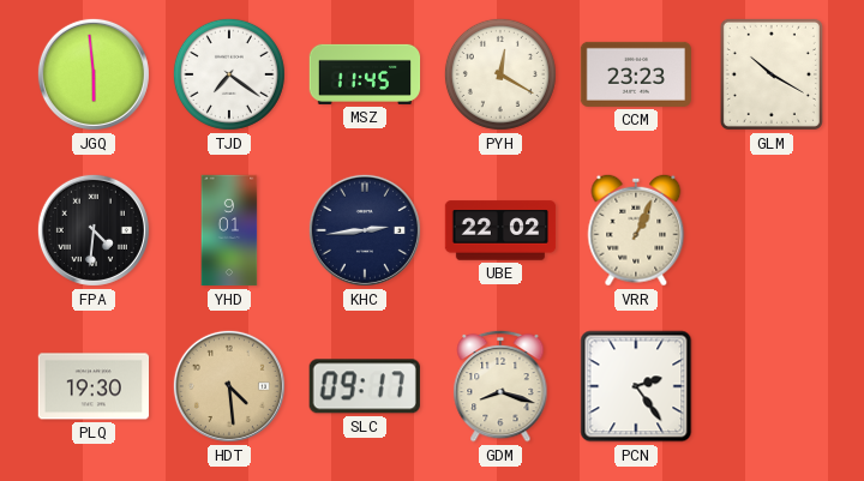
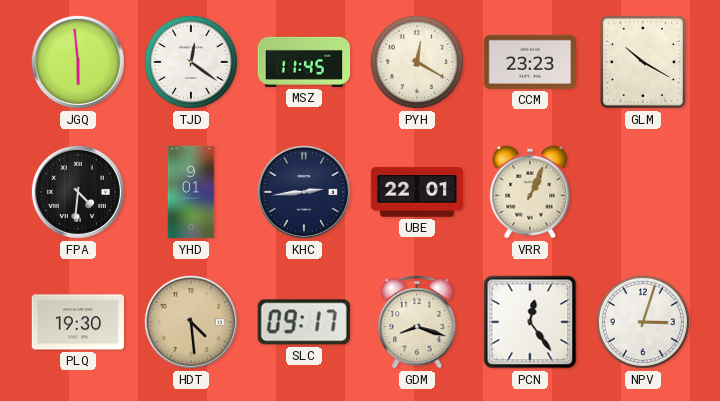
TJD: 7:21 -> 12:21 (191, 62)
UBE: 22:02 -> 22:01 (417, 192)
PCN: 2:24 -> 12:24 (530, 322)
NPV: none -> 3:03 (643, 322)
